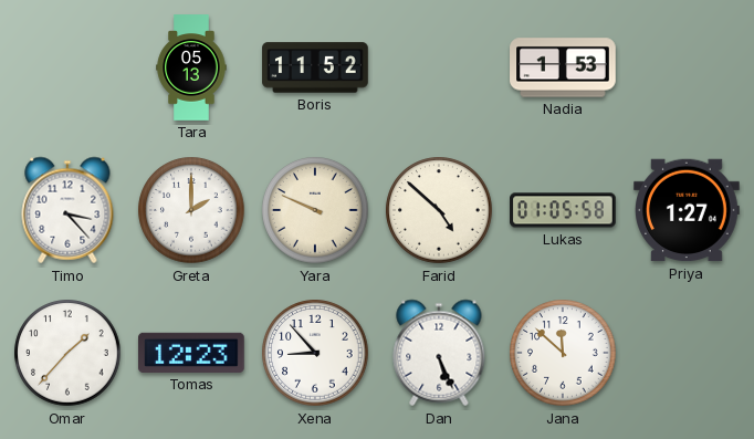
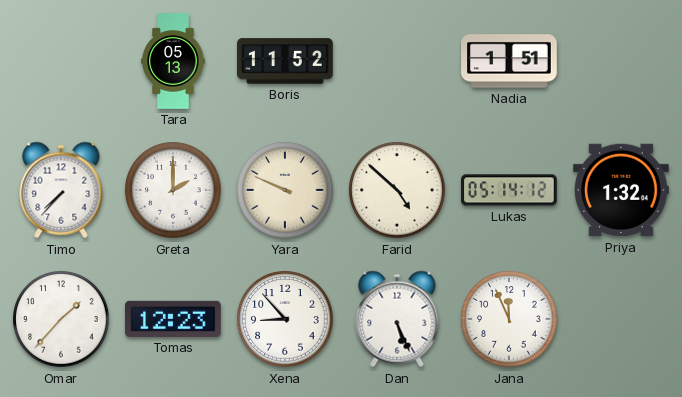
Nadia: 1:53 -> 1:51 (509, 61)
Timo: 3:23 -> 7:37 (61, 190)
Lukas: 01:05 -> 05:14 (509, 190)
Priya: 1:27 -> 1:32 (621, 190)
Jana: 11:52 -> 11:56 (509, 319)
